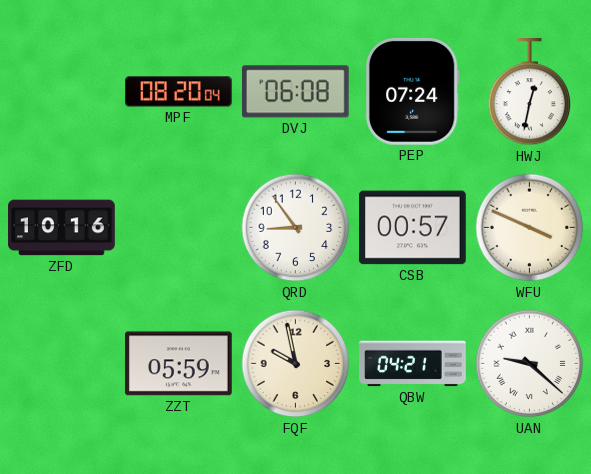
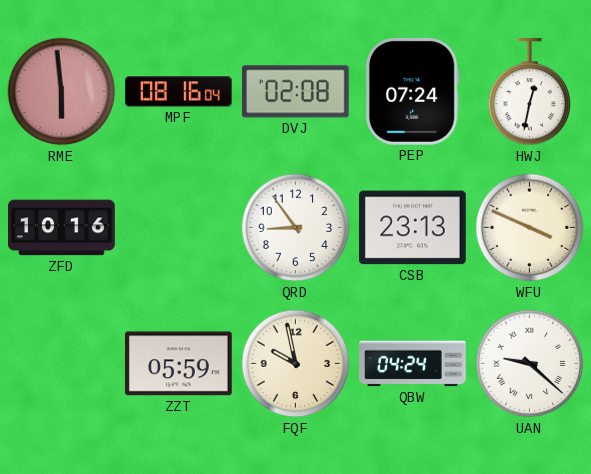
RME: none -> 5:59 (62, 92)
MPF: 08:20 -> 08:16 (179, 92)
DVJ: 06:08 -> 02:08 (295, 92)
CSB: 00:57 -> 23:13 (413, 228)
QBW: 04:21 -> 04:24 (413, 364)
